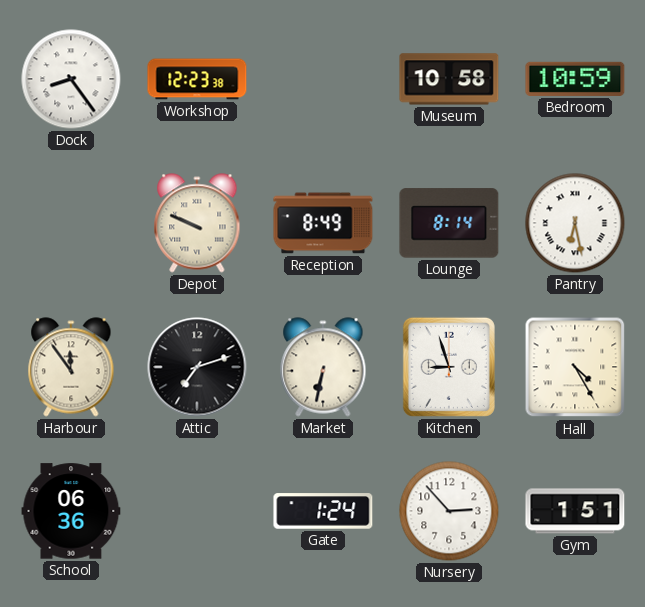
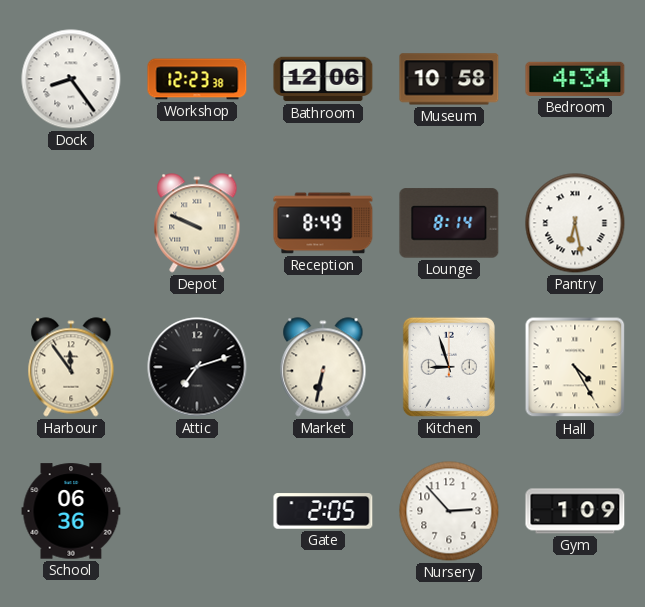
Bathroom: none -> 12:06 (323, 79)
Bedroom: 10:59 -> 4:34 (575, 79)
Gate: 1:24 -> 2:05 (323, 511)
Gym: 1:51 -> 1:09 (575, 511)
